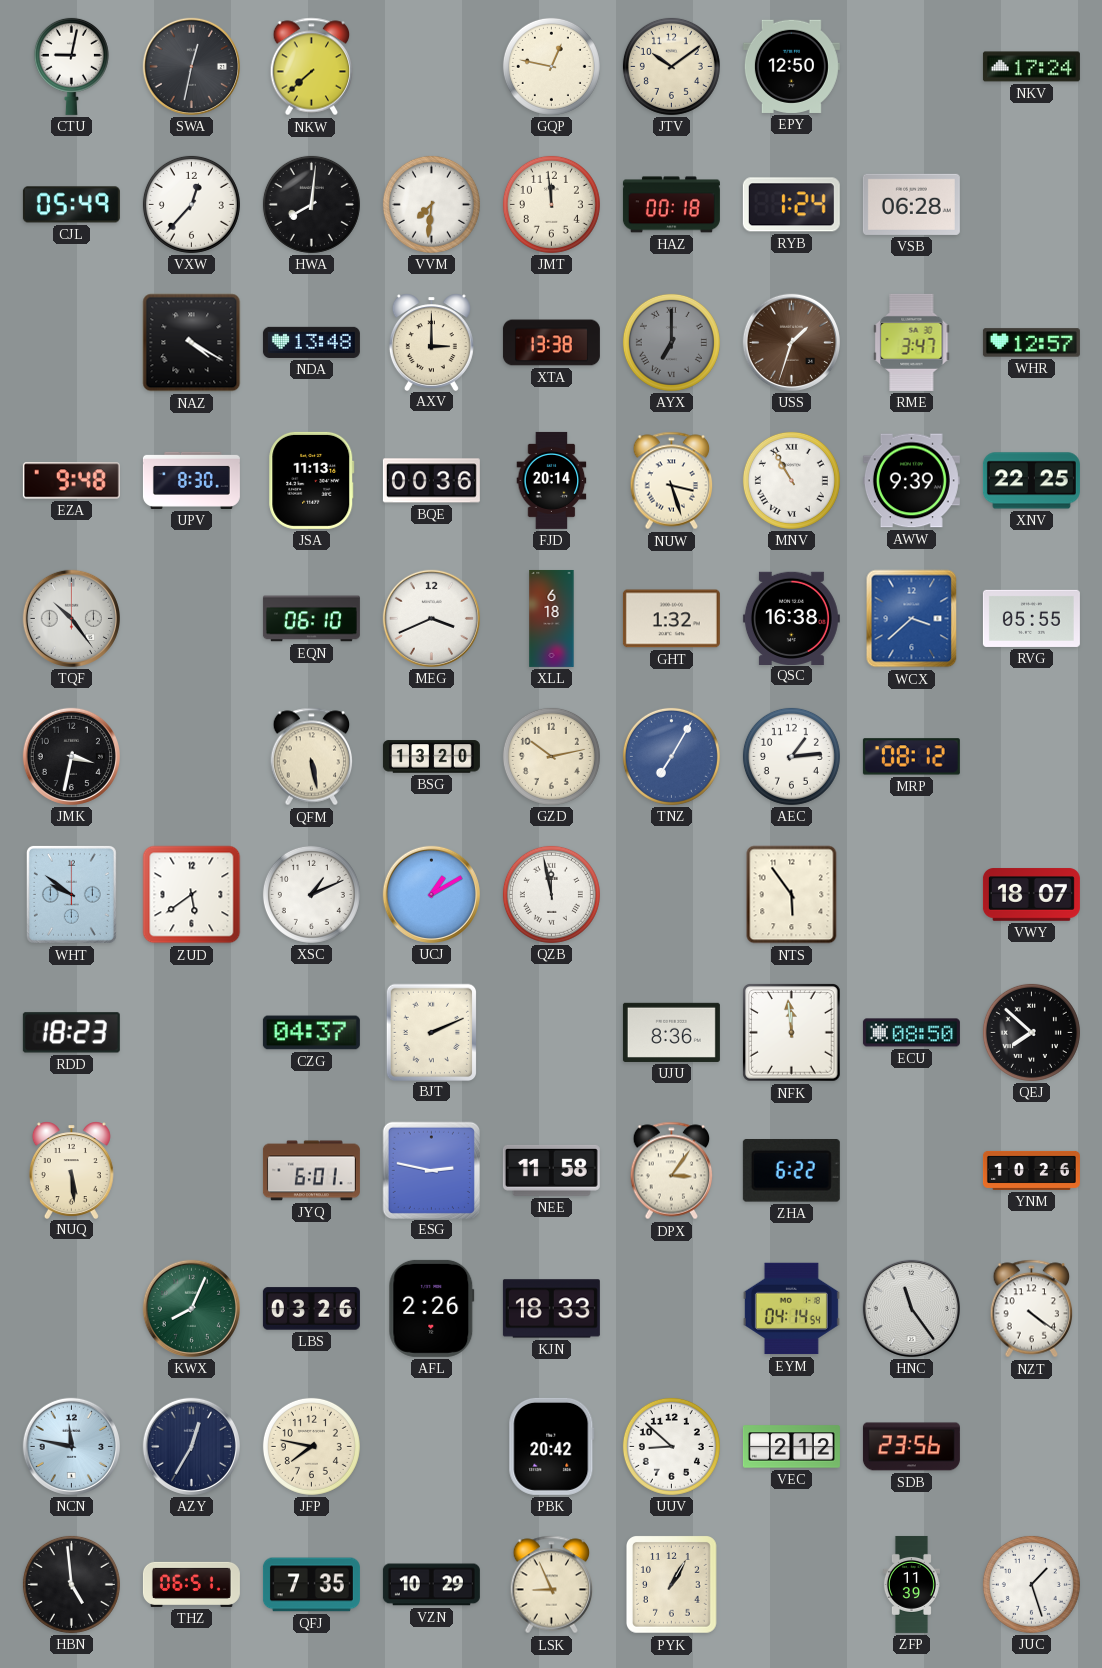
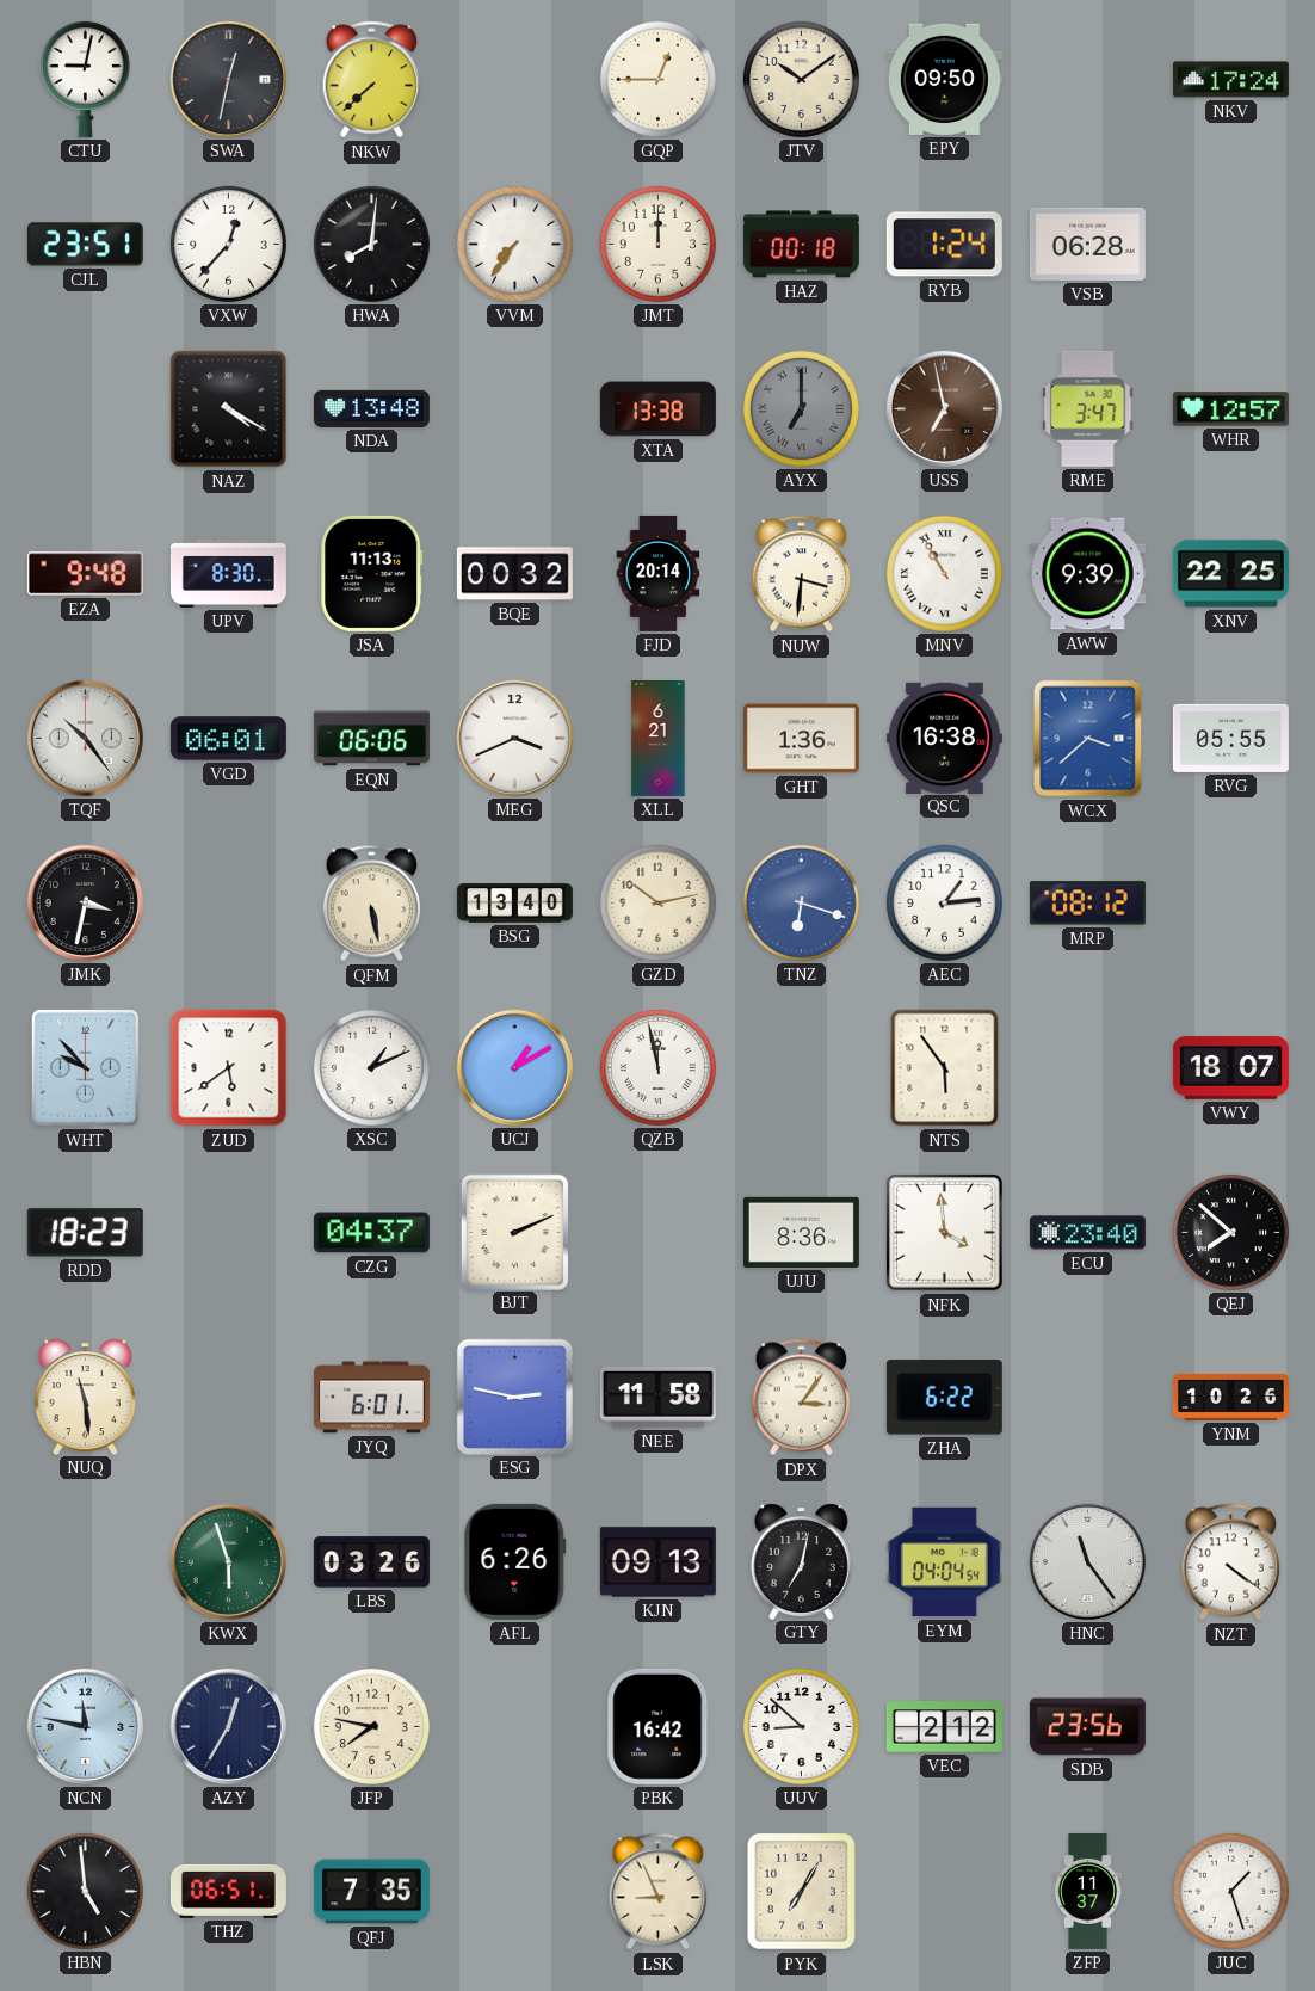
GQP: 12:47 -> 12:45 (657, 79)
EPY: 12:50 -> 09:50 (944, 79)
CJL: 05:49 -> 23:51 (85, 245)
VVM: 7:31 -> 7:36 (514, 244)
JMT: 11:59 -> 12:00 (657, 244)
AXV: 3:00 -> none (431, 342)
USS: 1:33 -> 6:58 (944, 408)
BQE: 00:36 -> 00:32 (514, 574)
NUW: 3:27 -> 3:31 (802, 574)
VGD: none -> 06:01 (228, 739)
EQN: 06:10 -> 06:06 (371, 739)
XLL: 6:18 -> 6:21 (659, 738)
GHT: 1:32 -> 1:36 (801, 739)
BSG: 13:20 -> 13:40 (514, 904)
TNZ: 7:05 -> 6:18 (801, 902)
WHT: 9:51 -> 9:53 (85, 1067)
NFK: 11:59 -> 3:59 (945, 1233)
ECU: 08:50 -> 23:40 (1087, 1233)
NUQ: 5:29 -> 11:29 (85, 1397)
KWX: 8:04 -> 5:57 (228, 1561)
AFL: 2:26 -> 6:26 (515, 1561)
KJN: 18:33 -> 09:13 (657, 1562)
GTY: none -> 7:02 (801, 1561)
EYM: 04:14 -> 04:04 (944, 1562)
PBK: 20:42 -> 16:42 (659, 1726)
VZN: 10:29 -> none (431, 1585)
PYK: 1:05 -> 7:05 (802, 1892)
ZFP: 11:39 -> 11:37 (1087, 1891)
